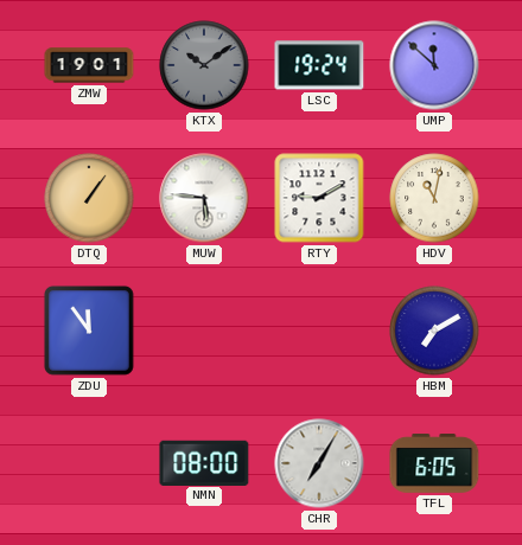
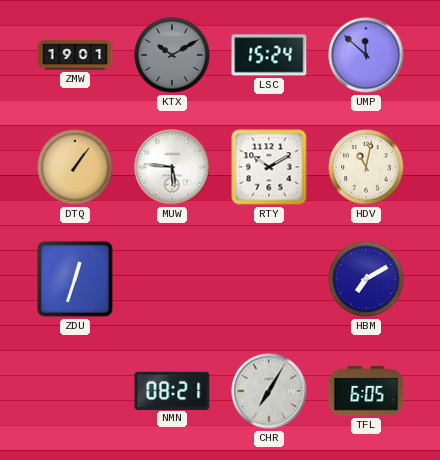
KTX: 10:09 -> 10:10 (172, 55)
LSC: 19:24 -> 15:24 (269, 55)
RTY: 9:10 -> 10:10 (269, 167)
ZDU: 11:54 -> 12:33 (75, 279)
NMN: 08:00 -> 08:21 (172, 390)
